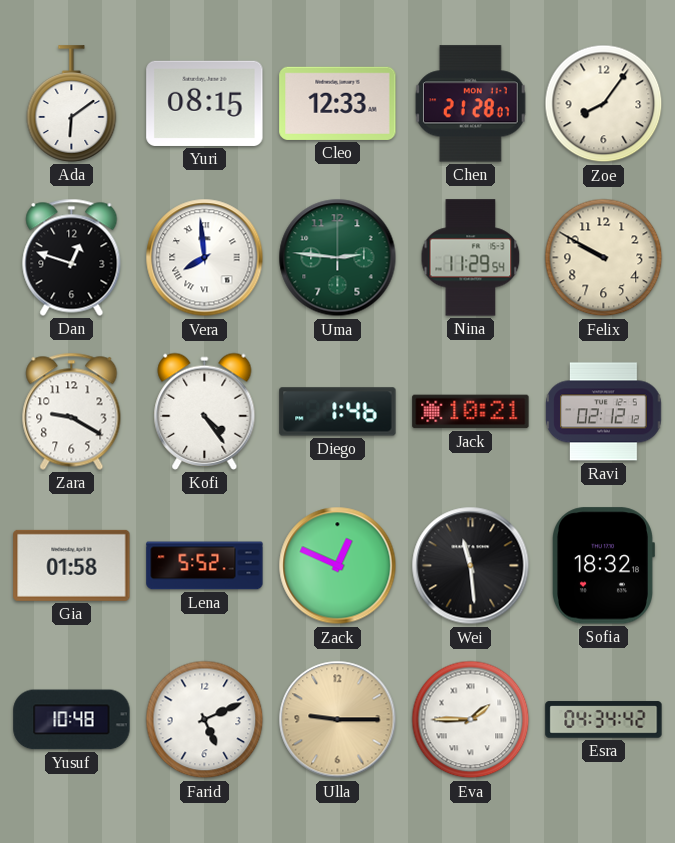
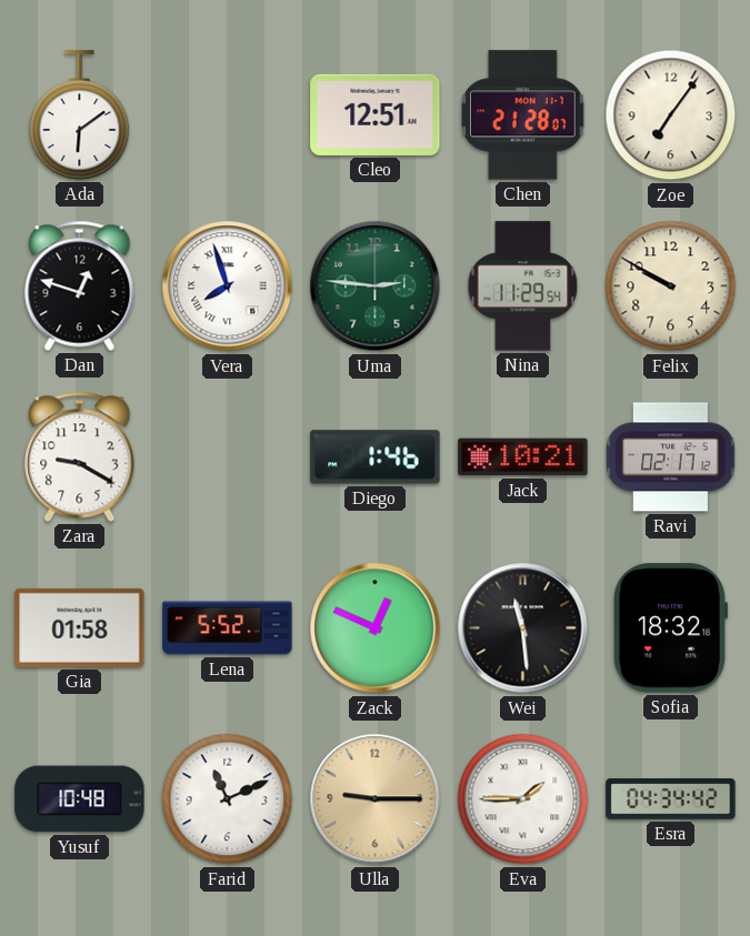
Yuri: 08:15 -> none (205, 103)
Cleo: 12:33 -> 12:51 (376, 114)
Zoe: 8:06 -> 7:06 (671, 115)
Vera: 7:59 -> 7:57 (228, 286)
Kofi: 4:24 -> none (205, 411)
Ravi: 02:12 -> 02:17 (671, 457)
Farid: 5:11 -> 11:11 (228, 799)
